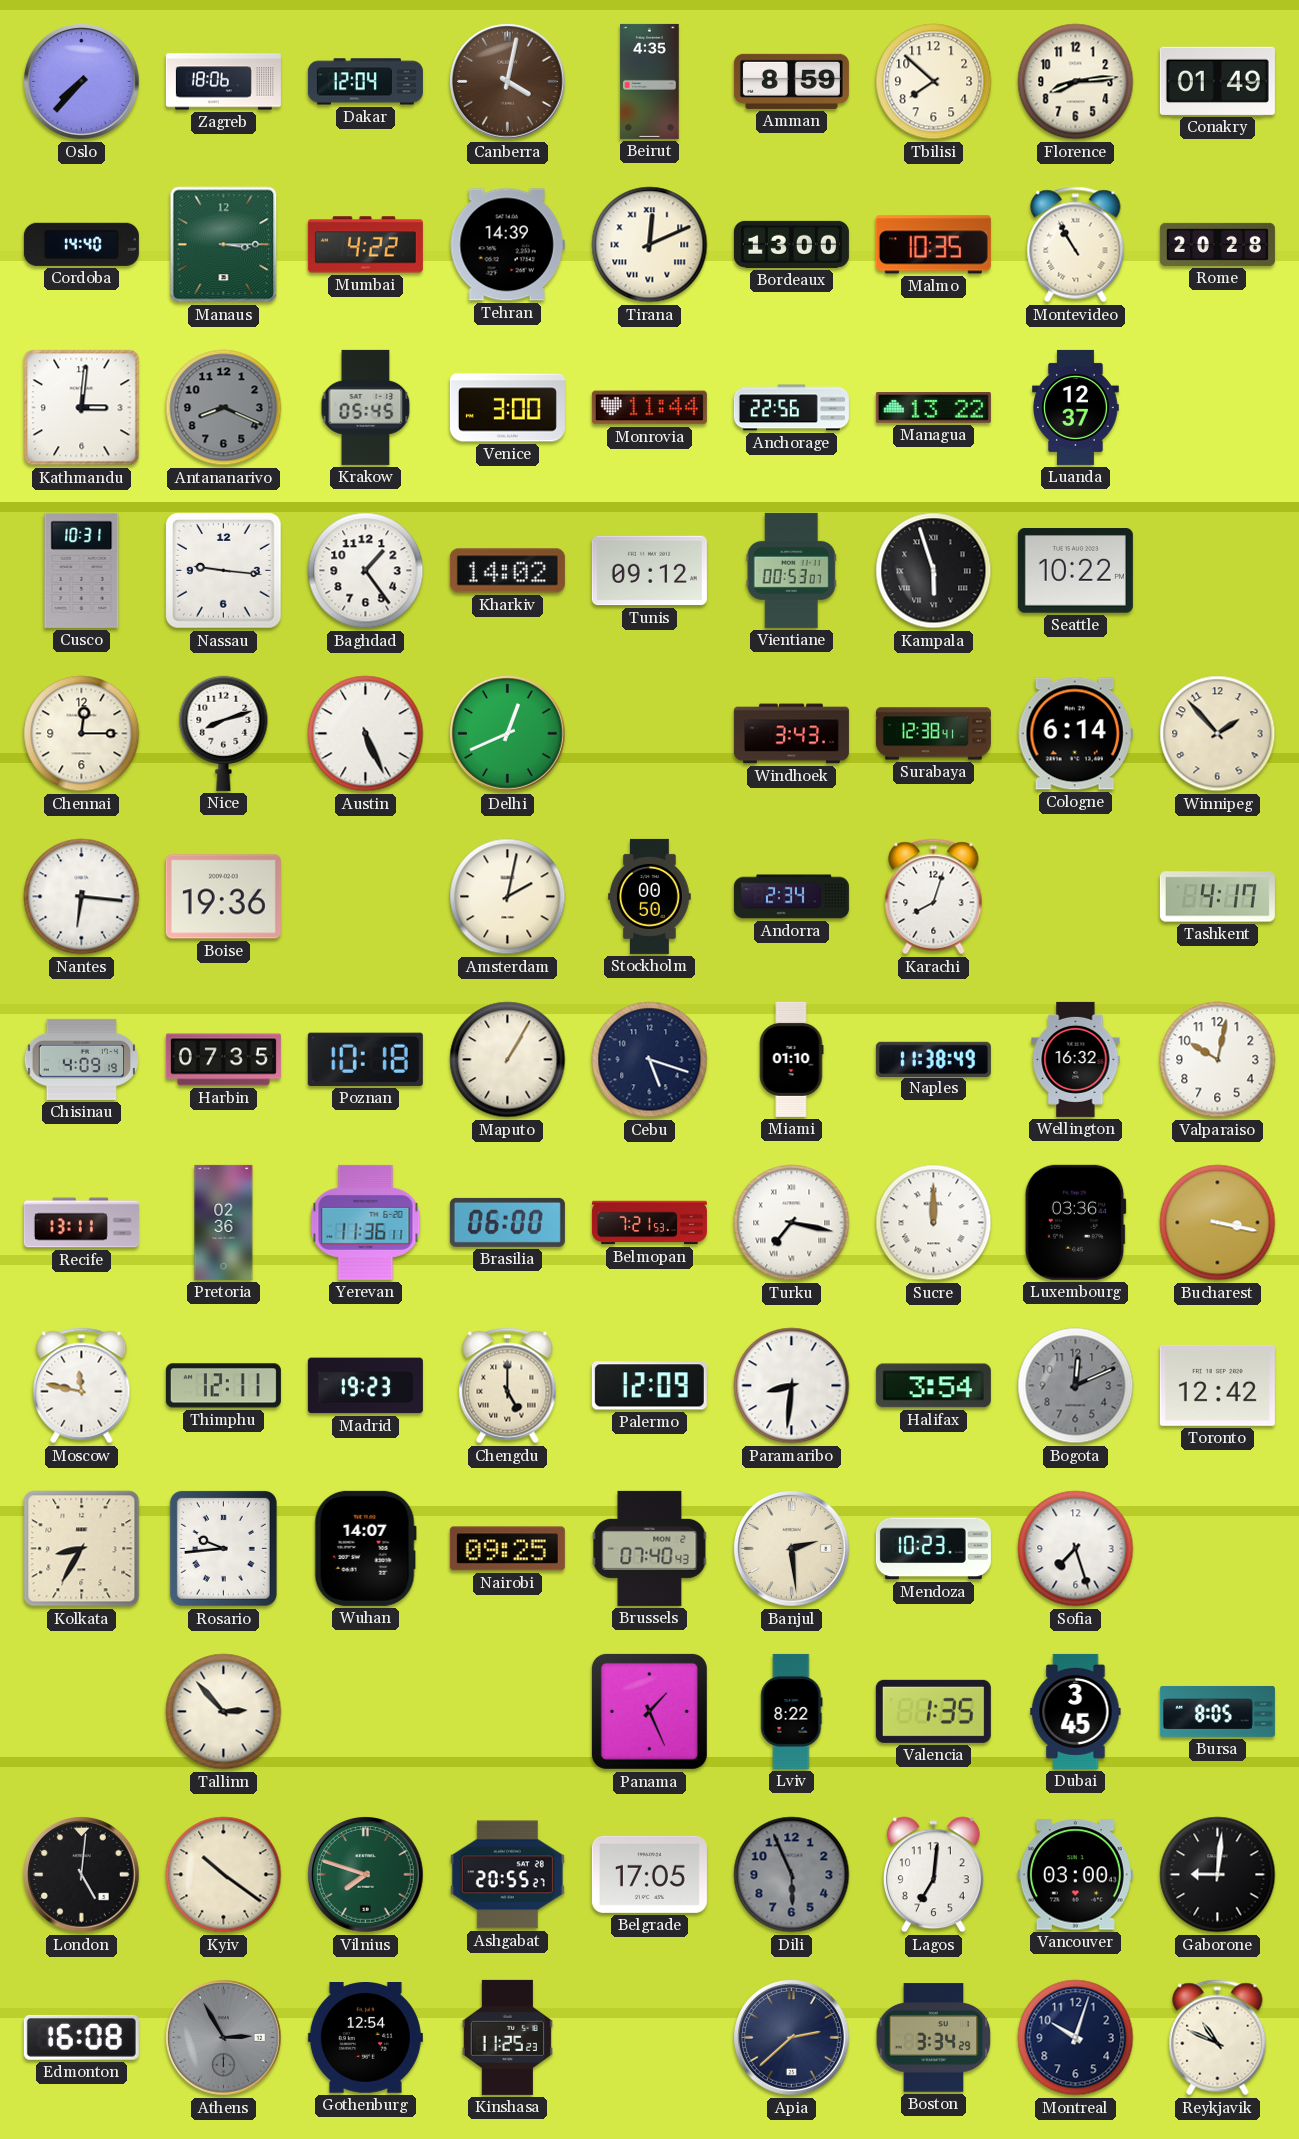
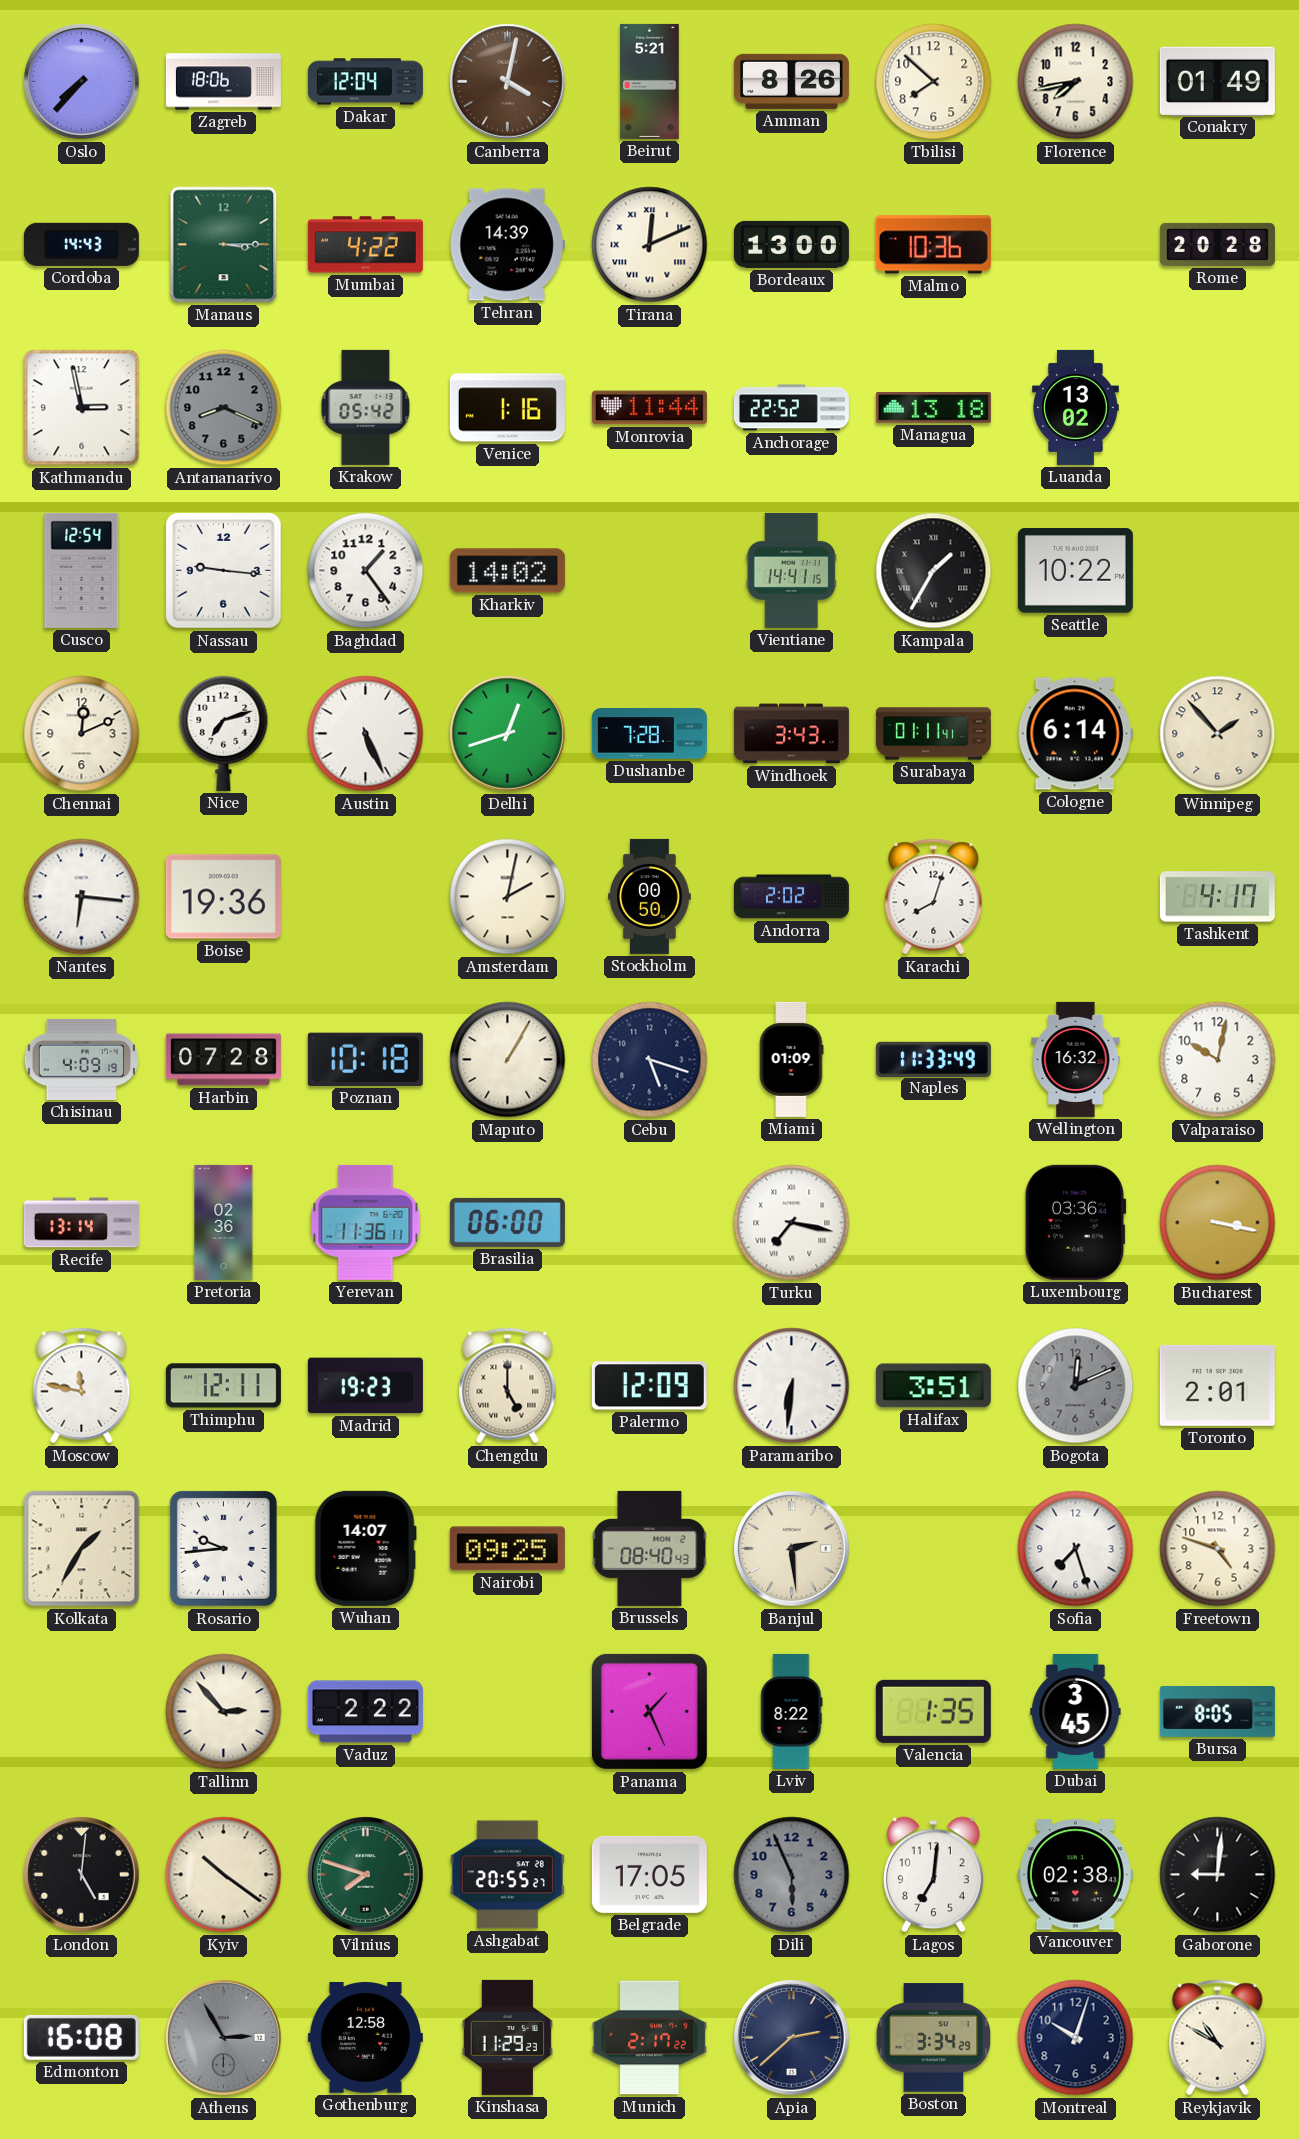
Beirut: 4:35 -> 5:21 (650, 81)
Amman: 8:59 -> 8:26 (791, 81)
Florence: 8:14 -> 7:43 (1076, 82)
Cordoba: 14:40 -> 14:43 (81, 244)
Malmo: 10:35 -> 10:36 (933, 245)
Montevideo: 10:55 -> none (1076, 245)
Kathmandu: 3:01 -> 2:58 (82, 408)
Krakow: 05:45 -> 05:42 (366, 407)
Venice: 3:00 -> 1:16 (507, 408)
Anchorage: 22:56 -> 22:52 (791, 408)
Managua: 13:22 -> 13:18 (933, 408)
Luanda: 12:37 -> 13:02 (1076, 407)
Cusco: 10:31 -> 12:54 (82, 570)
Tunis: 09:12 -> none (649, 571)
Vientiane: 00:53 -> 14:41 (791, 570)
Kampala: 5:57 -> 1:35 (934, 571)
Chennai: 12:15 -> 12:11 (82, 734)
Nice: 8:12 -> 7:12 (224, 733)
Delhi: 12:41 -> 12:42 (508, 734)
Dushanbe: none -> 7:28 (649, 734)
Surabaya: 12:38 -> 01:11 (933, 734)
Andorra: 2:34 -> 2:02 (791, 897)
Harbin: 07:35 -> 07:28 (223, 1060)
Miami: 01:10 -> 01:09 (791, 1059)
Naples: 11:38 -> 11:33 (933, 1059)
Recife: 13:11 -> 13:14 (81, 1223)
Belmopan: 7:21 -> none (649, 1223)
Sucre: 12:00 -> none (934, 1223)
Paramaribo: 8:31 -> 6:31 (792, 1386)
Halifax: 3:54 -> 3:51 (933, 1386)
Toronto: 12:42 -> 2:01 (1217, 1385)
Kolkata: 8:35 -> 1:35 (82, 1549)
Brussels: 07:40 -> 08:40 (650, 1548)
Mendoza: 10:23 -> none (933, 1549)
Freetown: none -> 4:48 (1218, 1549)
Vaduz: none -> 2:22 (365, 1712)
Vancouver: 03:00 -> 02:38 (1075, 1875)
Gothenburg: 12:54 -> 12:58 (365, 2038)
Kinshasa: 11:25 -> 11:29 (507, 2037)
Munich: none -> 2:17 (649, 2038)
Reykjavik: 10:49 -> 10:50 (1218, 2038)
